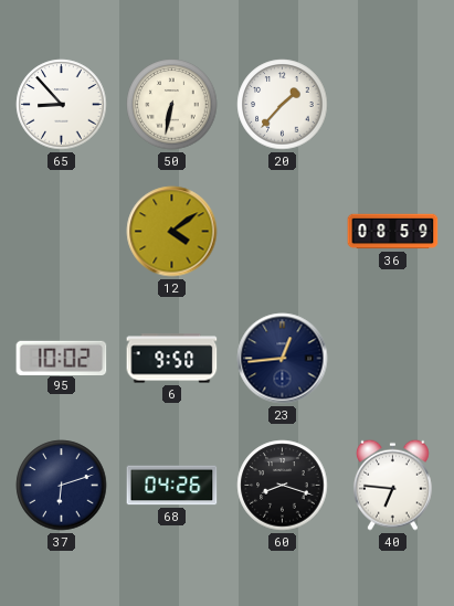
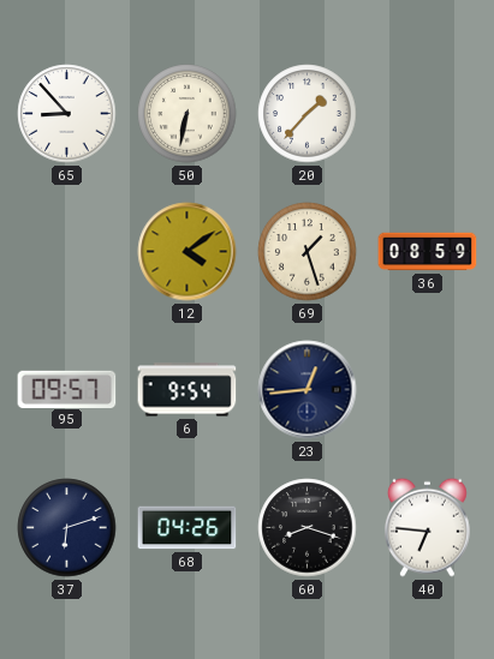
69: none -> 1:27 (308, 252)
95: 10:02 -> 09:57 (67, 389)
6: 9:50 -> 9:54 (188, 390)
